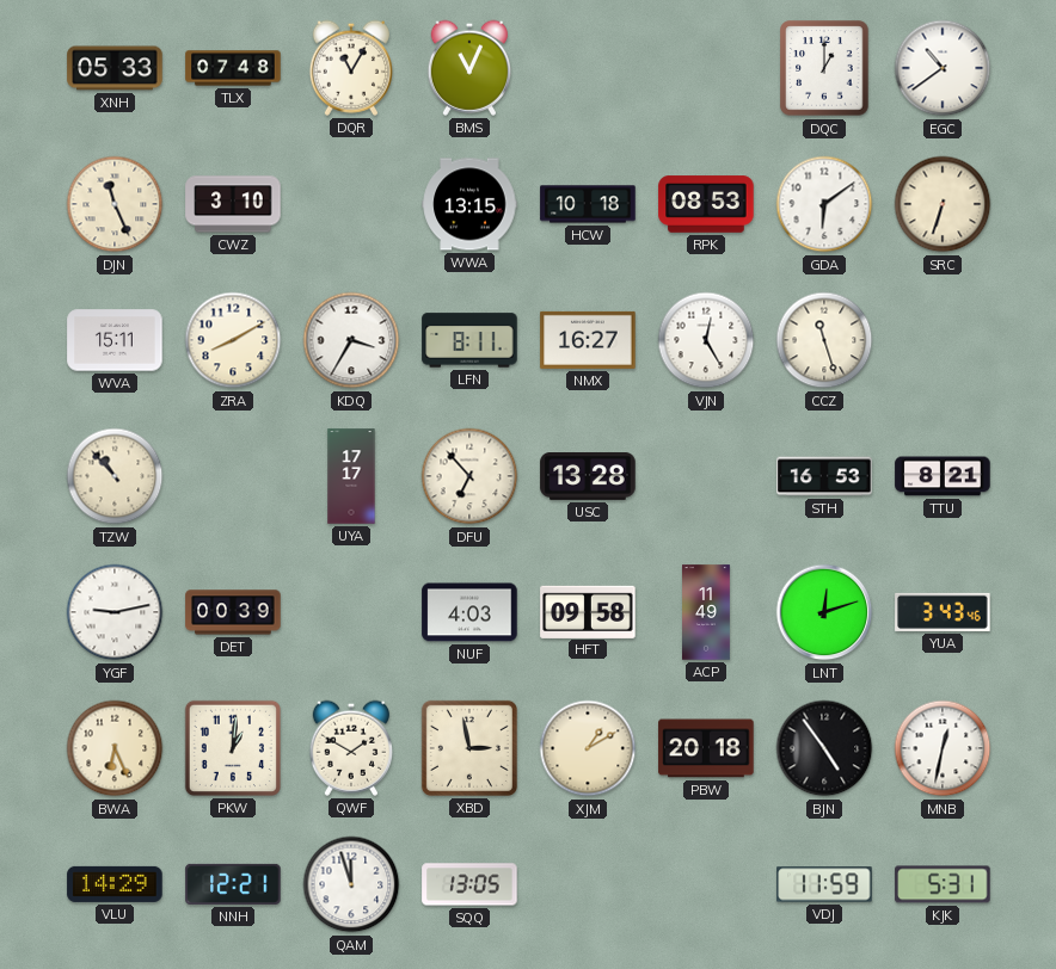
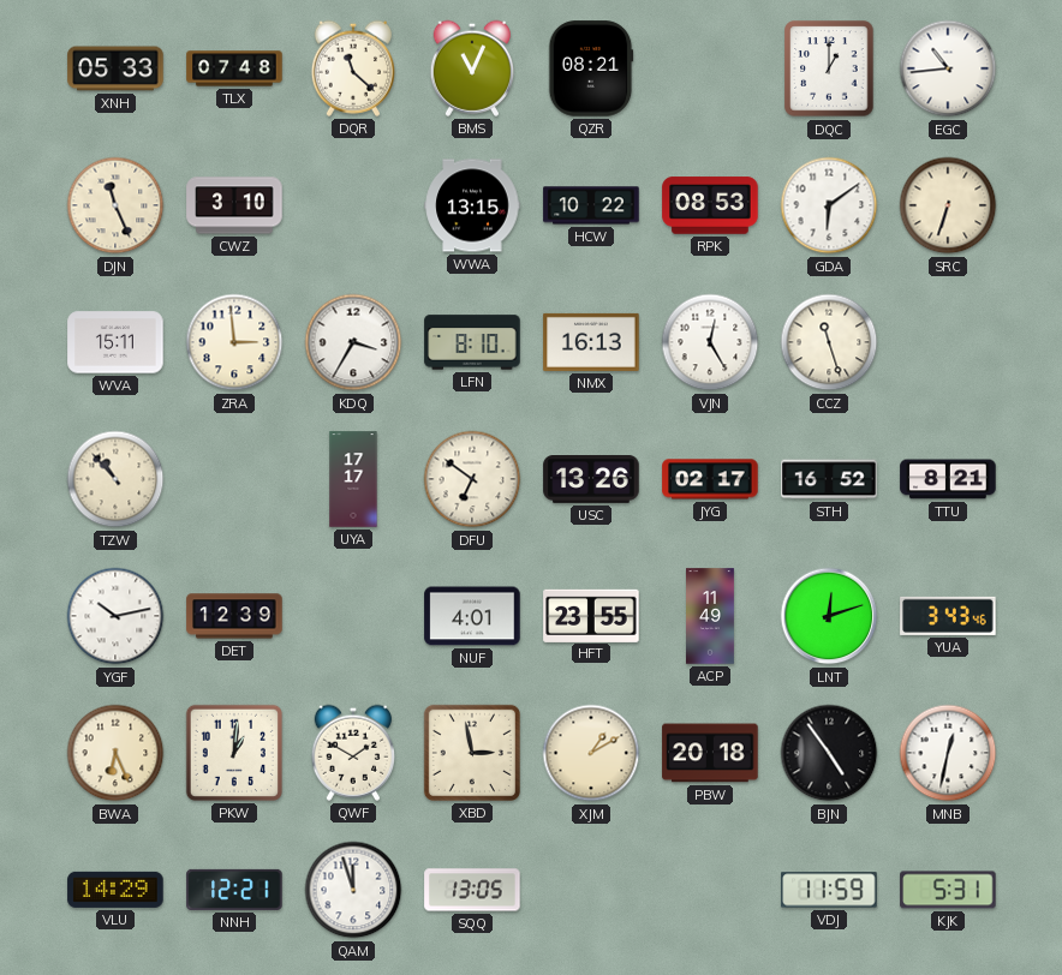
DQR: 11:05 -> 11:22 (352, 68)
QZR: none -> 08:21 (591, 68)
EGC: 10:39 -> 10:44 (948, 68)
HCW: 10:18 -> 10:22 (591, 205)
ZRA: 8:10 -> 2:59 (234, 342)
LFN: 8:11 -> 8:10 (472, 342)
NMX: 16:27 -> 16:13 (591, 342)
DFU: 6:53 -> 6:51 (472, 479)
USC: 13:28 -> 13:26 (591, 480)
JYG: none -> 02:17 (710, 479)
STH: 16:53 -> 16:52 (829, 479)
YGF: 9:13 -> 10:13 (115, 616)
DET: 00:39 -> 12:39 (234, 616)
NUF: 4:03 -> 4:01 (472, 616)
HFT: 09:58 -> 23:55 (591, 615)
